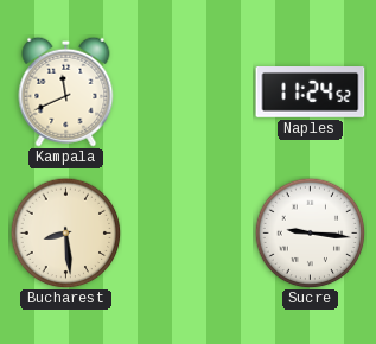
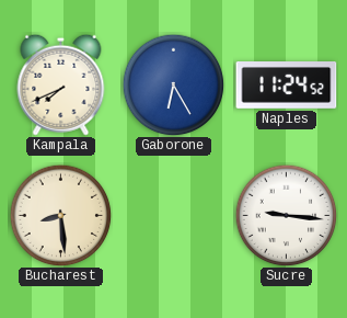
Kampala: 11:41 -> 7:41 (61, 84)
Gaborone: none -> 6:25 (173, 84)
